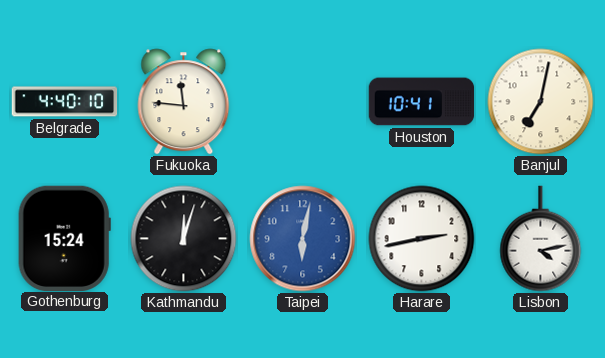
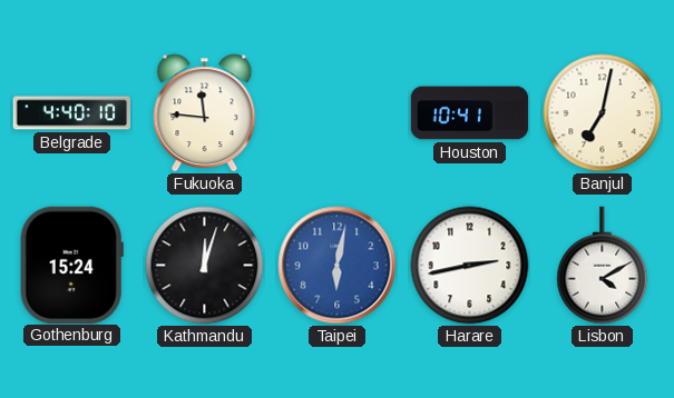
Lisbon: 4:13 -> 4:10 (603, 266)
